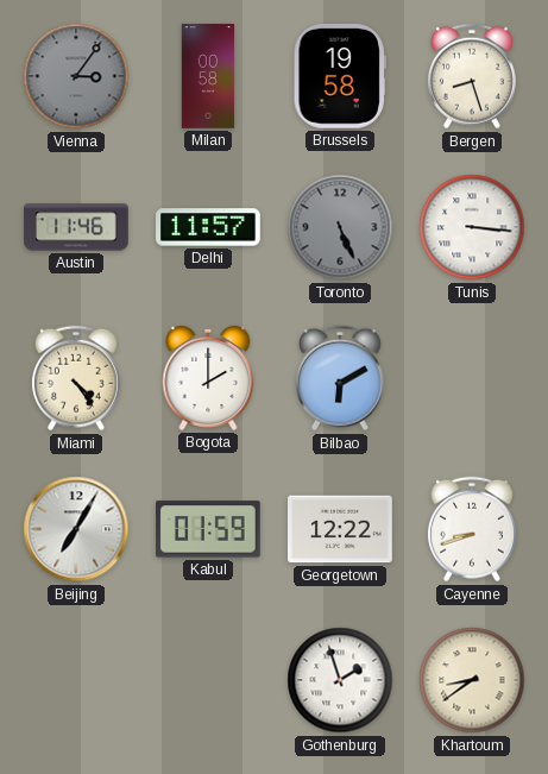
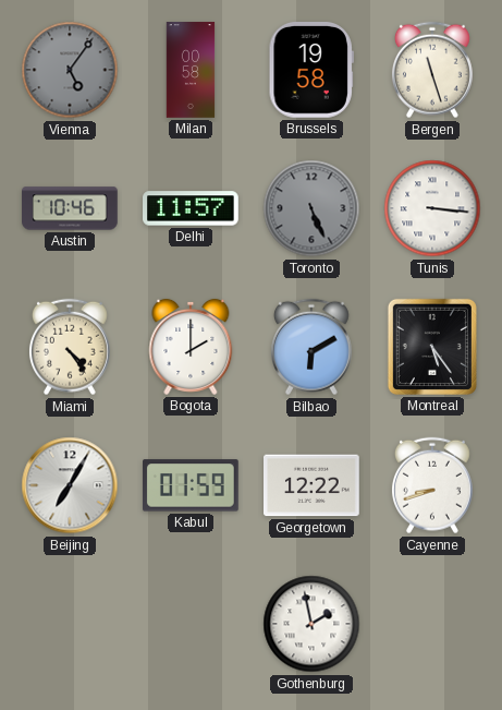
Vienna: 3:06 -> 5:06 (70, 70)
Bergen: 8:27 -> 11:27 (432, 70)
Austin: 11:46 -> 10:46 (70, 208)
Montreal: none -> 5:24 (432, 347)
Gothenburg: 1:57 -> 1:58 (311, 624)
Khartoum: 8:39 -> none (472, 680)
